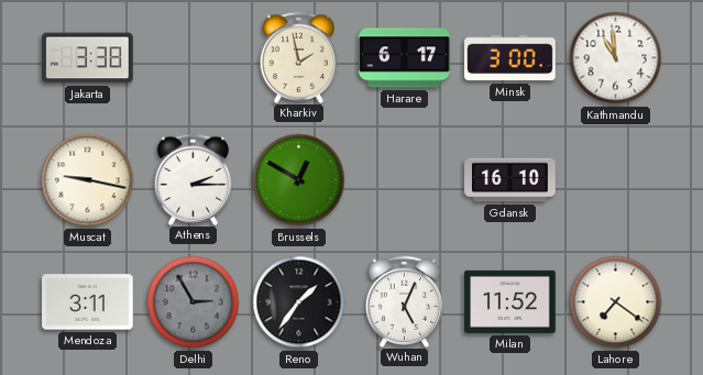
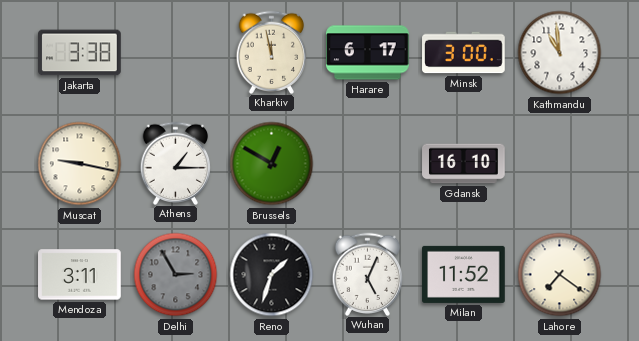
Kharkiv: 1:58 -> 11:58 (272, 52)
Athens: 2:15 -> 1:15 (176, 163)
Reno: 1:36 -> 1:33 (272, 275)
